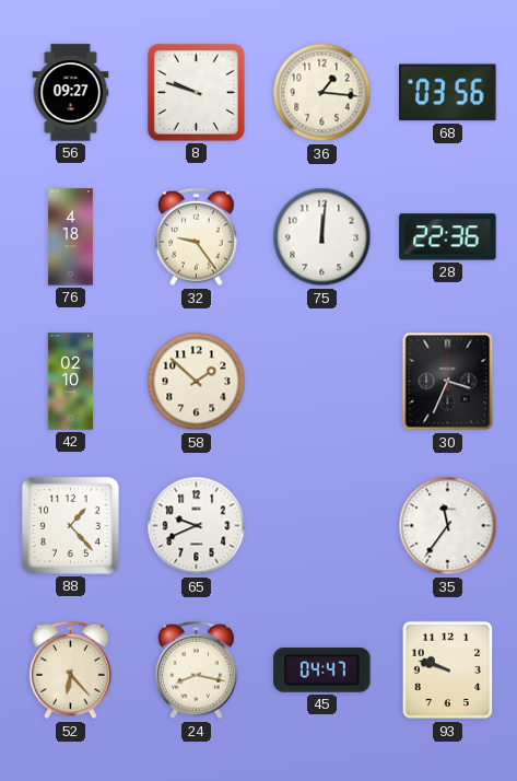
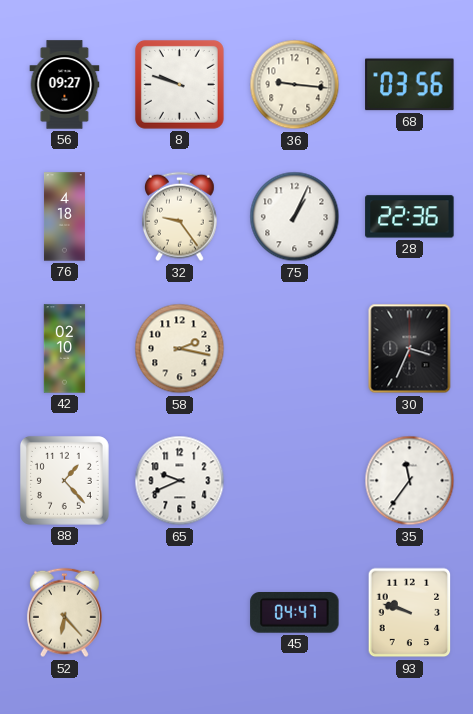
36: 1:16 -> 9:16 (295, 85)
75: 12:01 -> 1:04 (295, 217)
58: 1:52 -> 2:17 (180, 349)
24: 8:17 -> none (196, 671)
